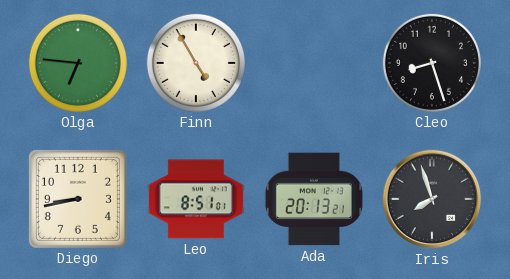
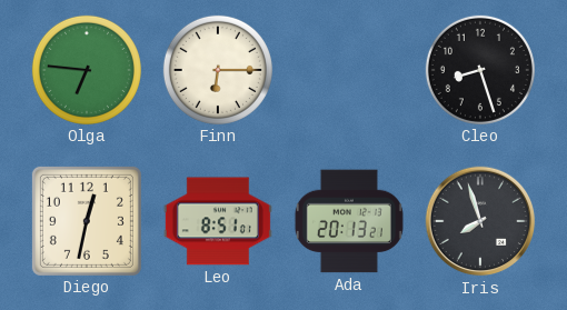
Finn: 4:55 -> 6:15 (218, 70)
Diego: 8:43 -> 12:32 (87, 221)
